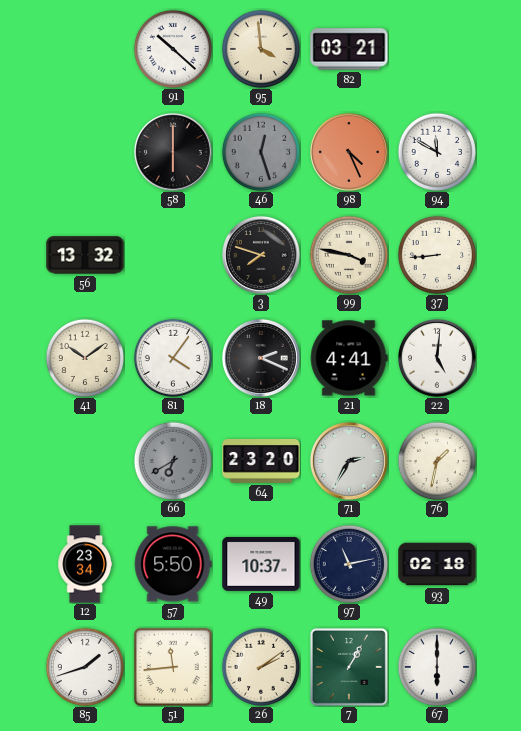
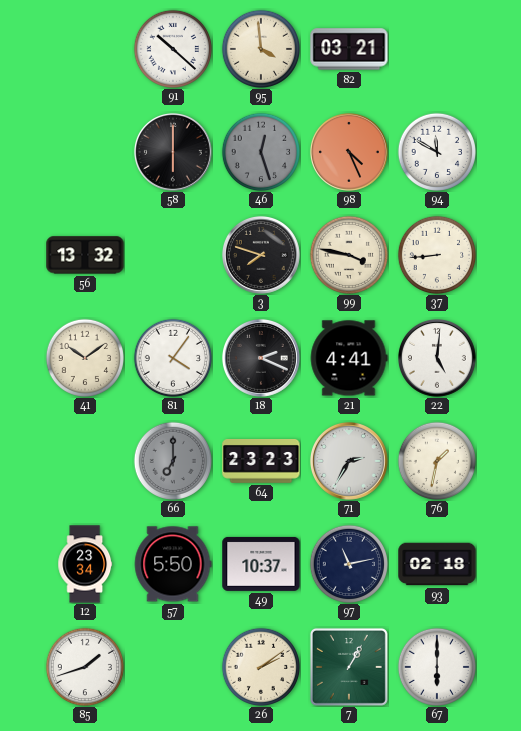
66: 6:40 -> 7:00 (172, 460)
64: 23:20 -> 23:23 (261, 462)
51: 11:44 -> none (173, 667)
